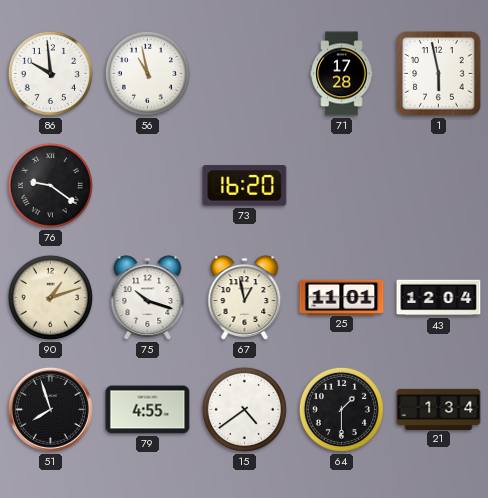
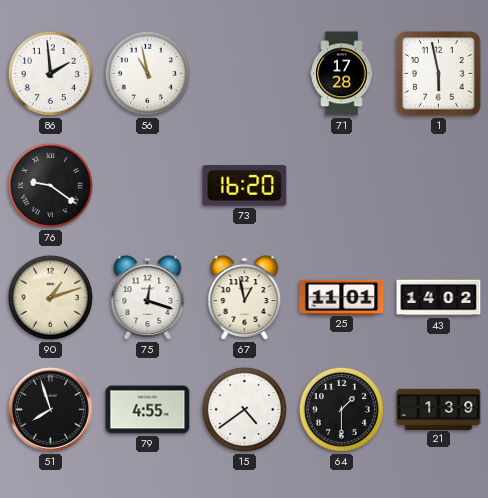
86: 9:59 -> 1:59 (50, 73)
75: 10:18 -> 12:18 (148, 298)
43: 12:04 -> 14:02 (439, 298)
21: 1:34 -> 1:39 (439, 409)
